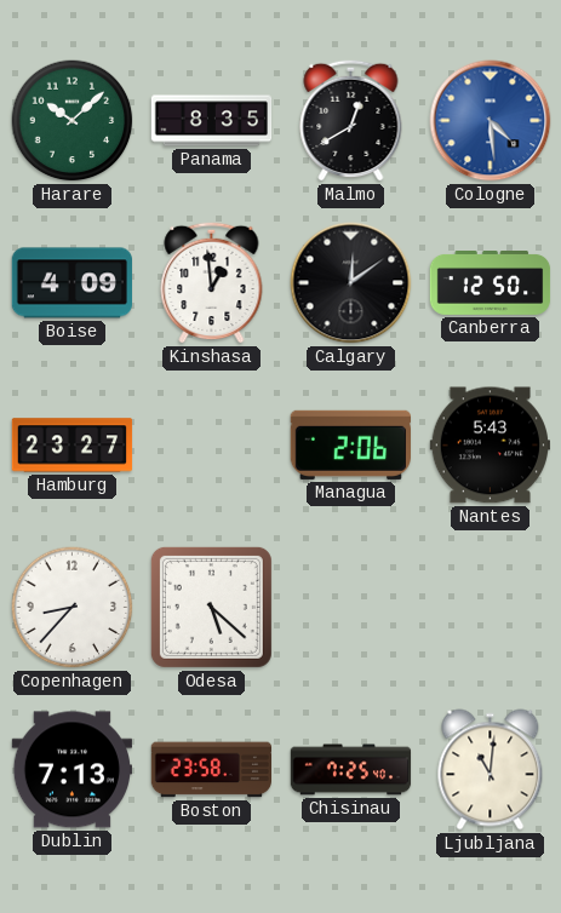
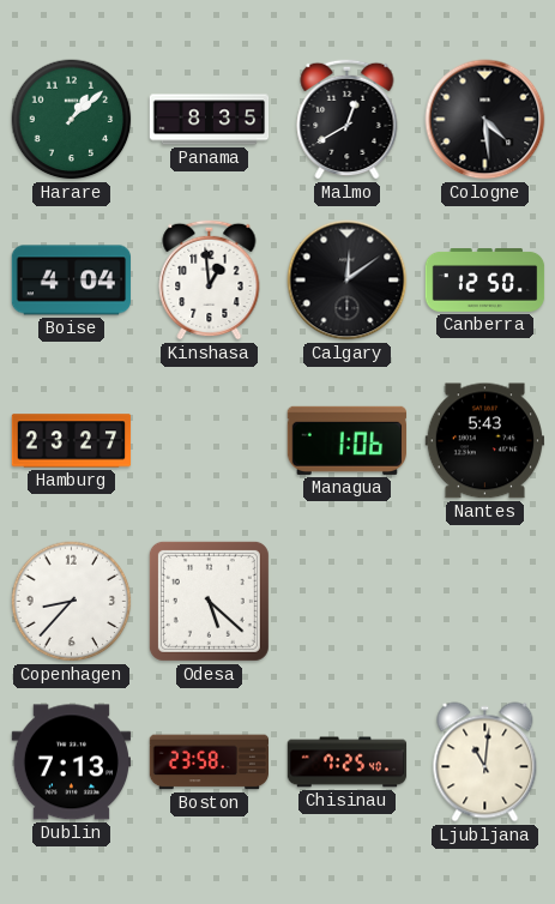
Harare: 10:08 -> 1:08 (72, 120)
Cologne dial: blue -> black (485, 120)
Boise: 4:09 -> 4:04 (71, 281)
Managua: 2:06 -> 1:06 (346, 440)
